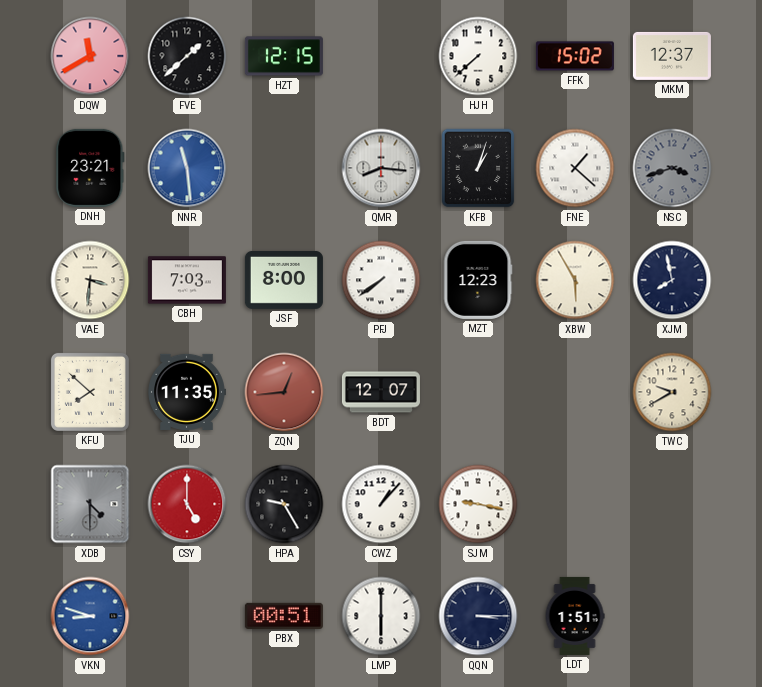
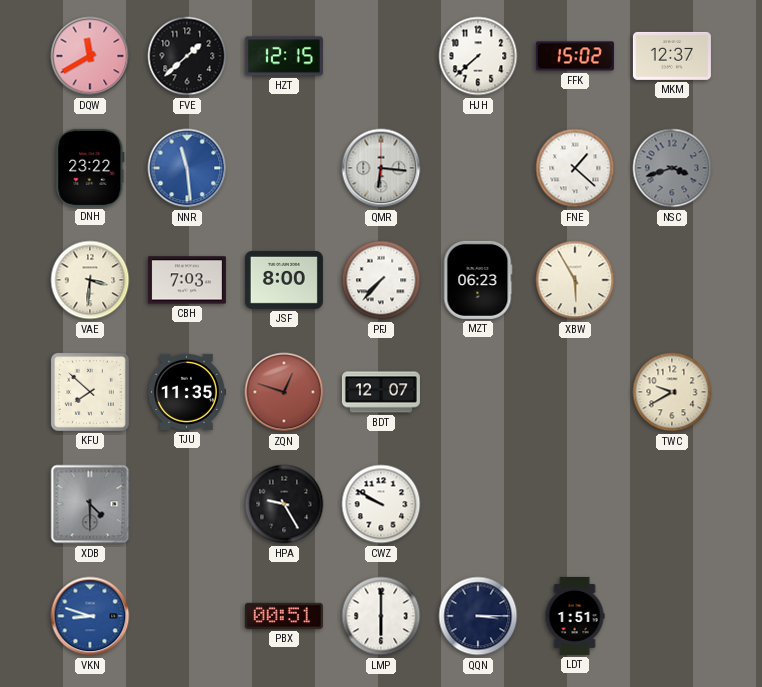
DNH: 23:21 -> 23:22 (90, 168)
QMR: 8:16 -> 6:16 (381, 168)
KFB: 1:03 -> none (478, 168)
PFJ: 7:39 -> 7:37 (381, 280)
MZT: 12:23 -> 06:23 (478, 280)
XJM: 7:58 -> none (672, 280)
ZQN: 12:44 -> 12:48 (284, 392)
CSY: 5:00 -> none (187, 504)
CWZ: 1:07 -> 9:50 (381, 504)
SJM: 9:17 -> none (478, 504)
